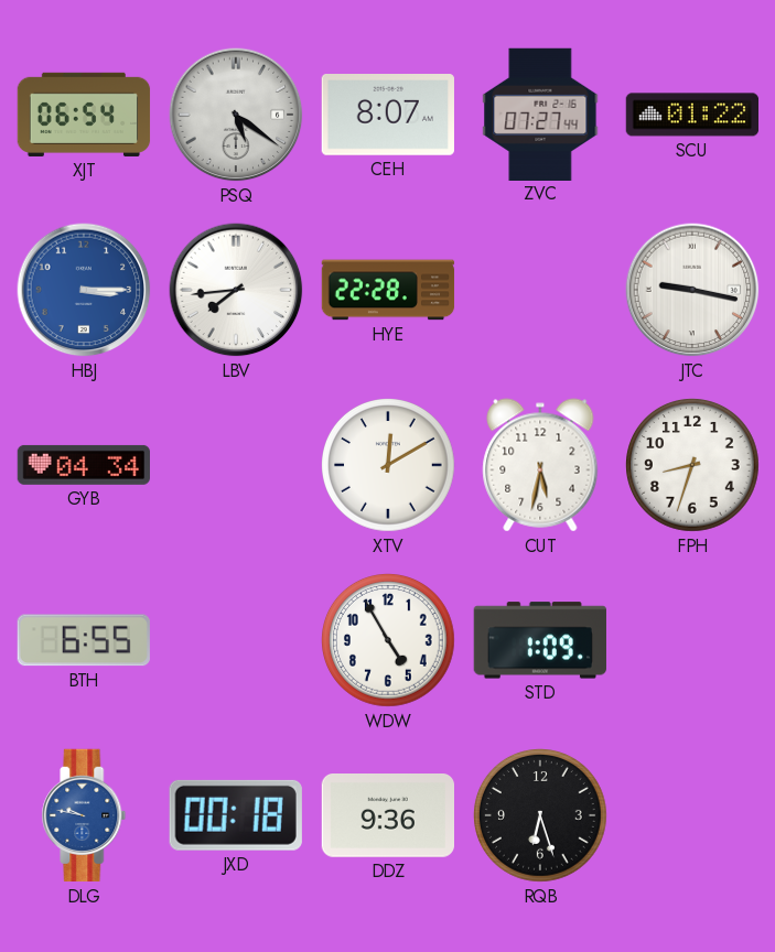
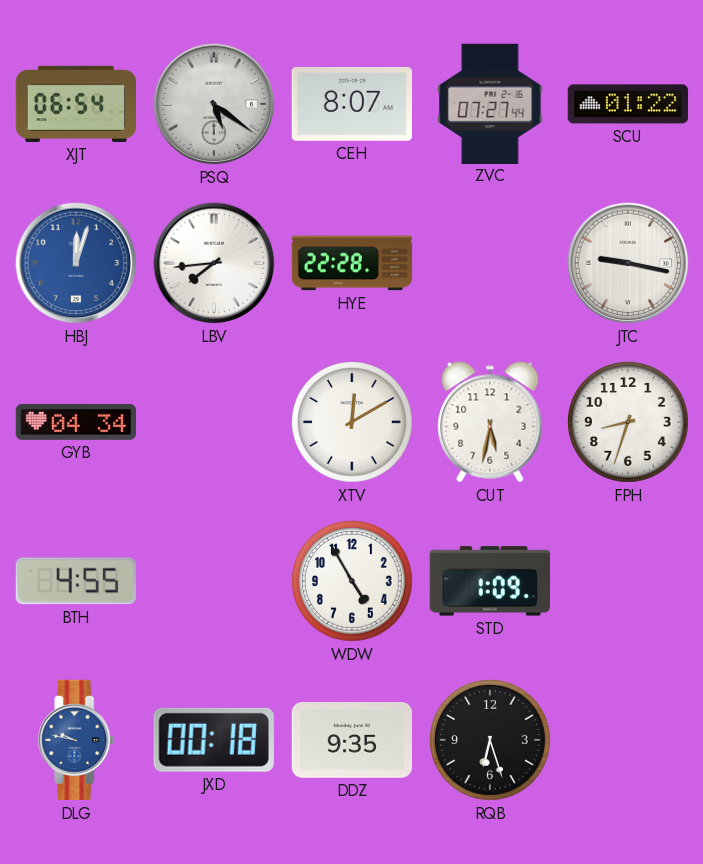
HBJ: 3:15 -> 12:03 (76, 263)
BTH: 6:55 -> 4:55 (76, 581)
DDZ: 9:36 -> 9:35 (351, 741)
